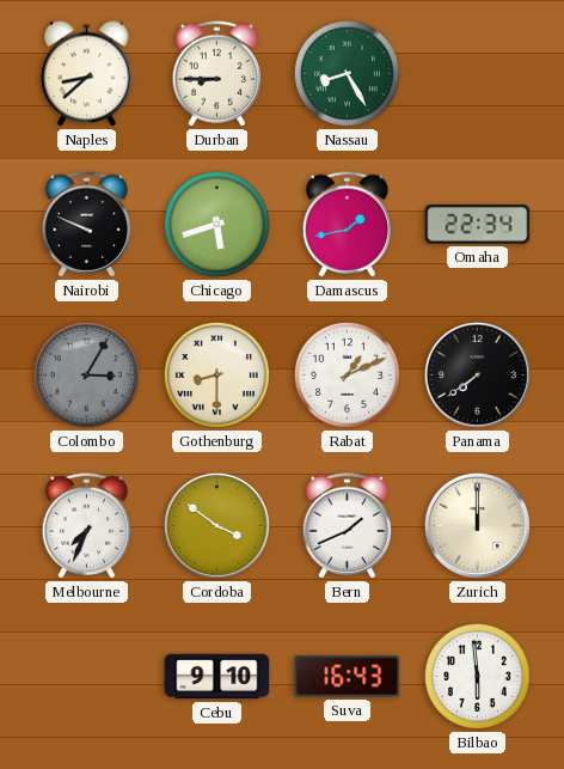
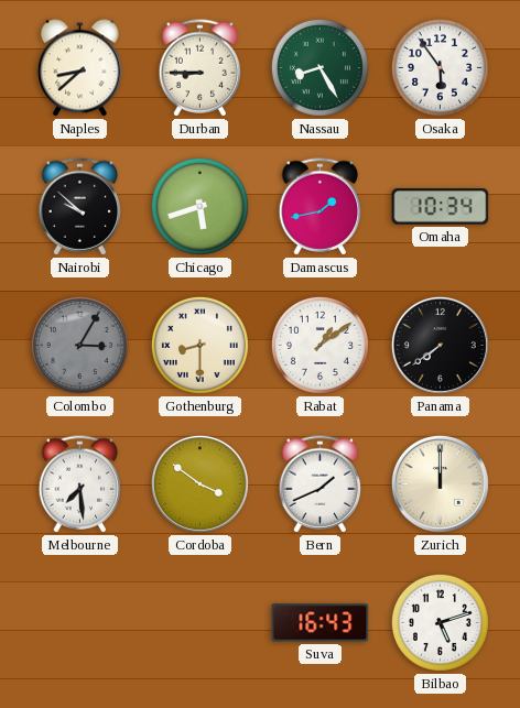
Osaka: none -> 5:54 (440, 67)
Nairobi: 9:49 -> 9:52 (80, 207)
Omaha: 22:34 -> 10:34 (441, 207)
Rabat: 1:11 -> 1:09 (319, 345)
Melbourne: 7:34 -> 7:29 (80, 484)
Cebu: 9:10 -> none (217, 677)
Bilbao: 5:59 -> 5:12 (440, 622)
